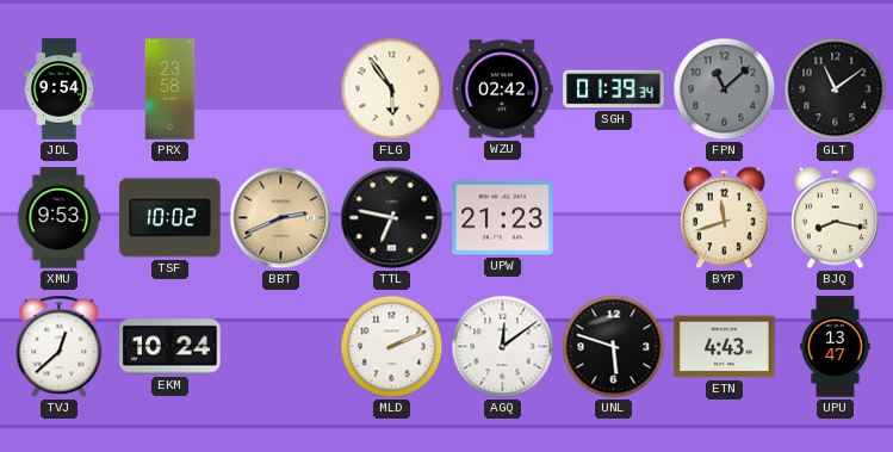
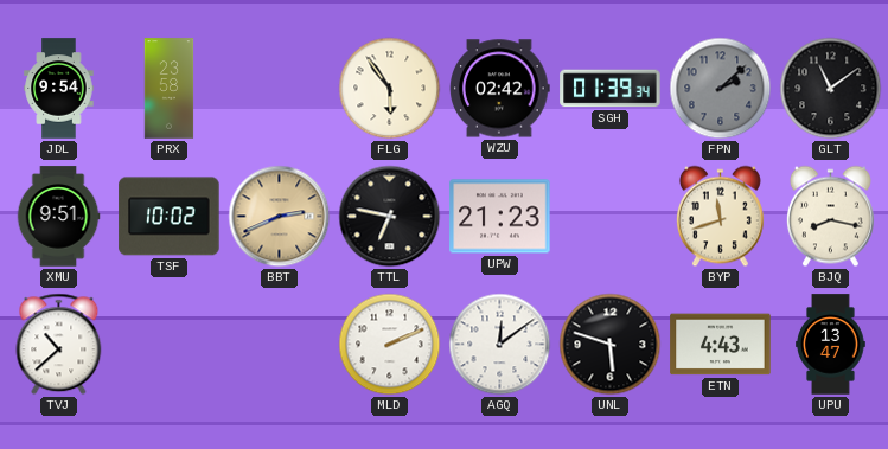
FPN: 11:08 -> 2:08 (721, 89)
XMU: 9:53 -> 9:51 (58, 217)
TVJ: 12:38 -> 10:38 (59, 345)
EKM: 10:24 -> none (170, 347)
